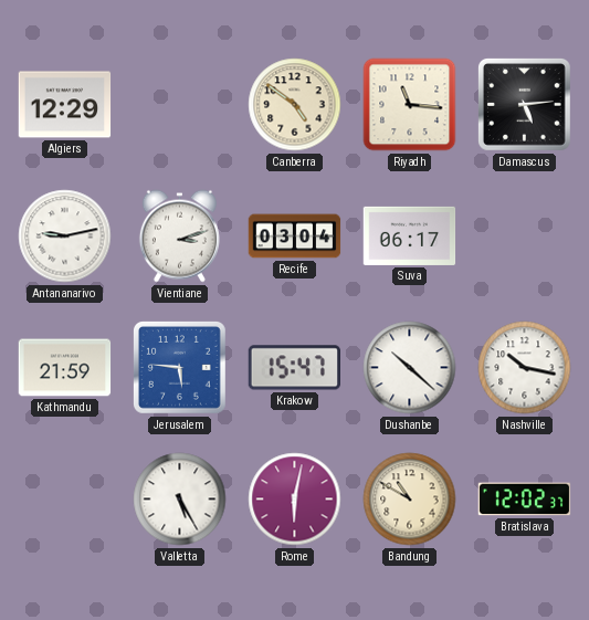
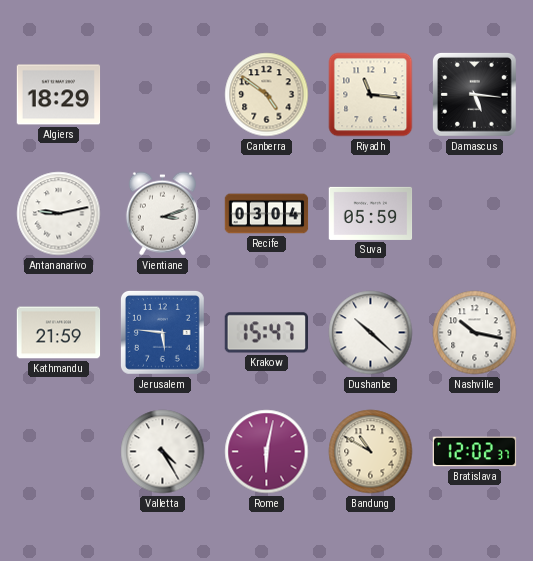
Algiers: 12:29 -> 18:29 (59, 95)
Damascus: 5:14 -> 5:16 (474, 94)
Suva: 06:17 -> 05:59 (371, 213)
Valletta: 5:25 -> 4:25 (163, 452)
